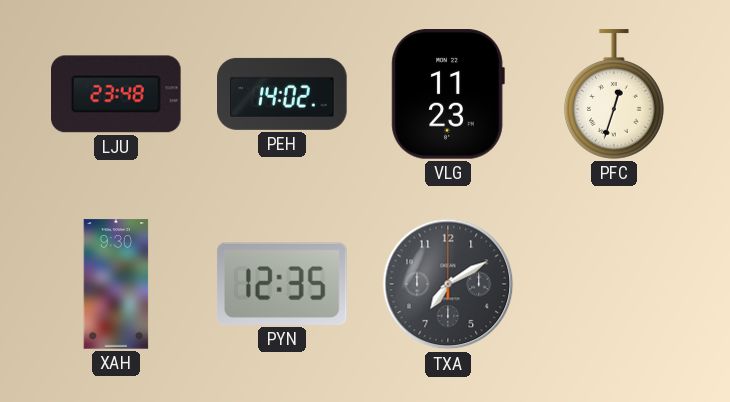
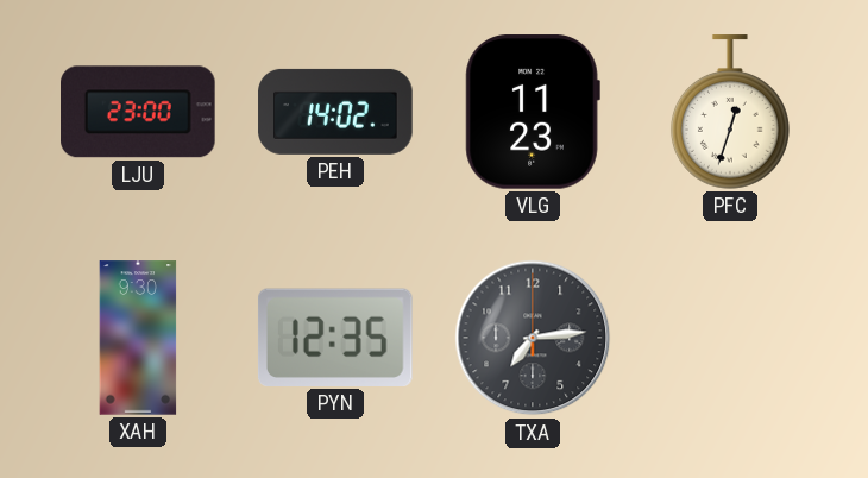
LJU: 23:48 -> 23:00 (139, 112)
TXA: 7:10 -> 7:14 (533, 338)
